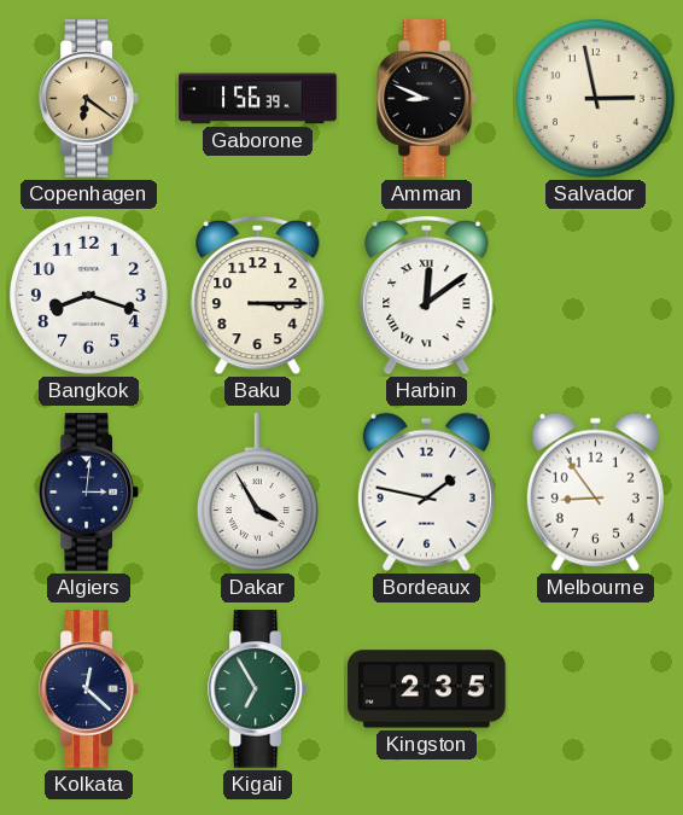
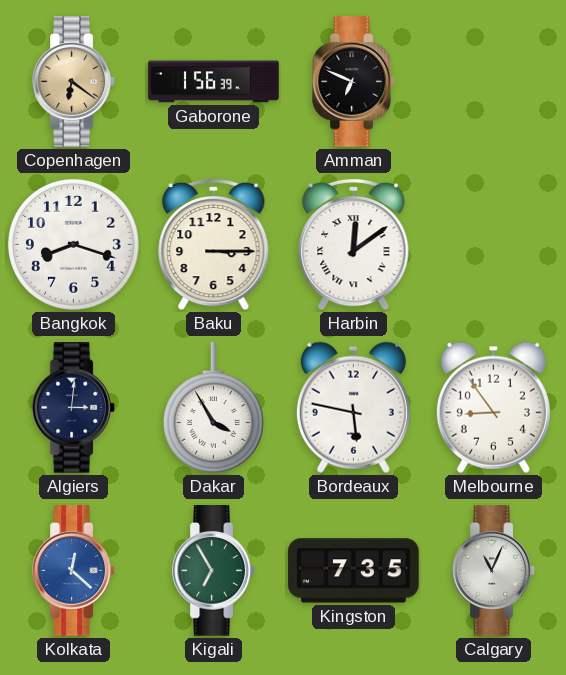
Amman: 8:49 -> 6:49 (354, 82)
Salvador: 2:58 -> none (595, 98)
Bordeaux: 1:47 -> 5:47 (353, 407)
Kolkata dial: navy -> blue (74, 571)
Kingston: 2:35 -> 7:35 (354, 571)
Calgary: none -> 11:04 (494, 571)
